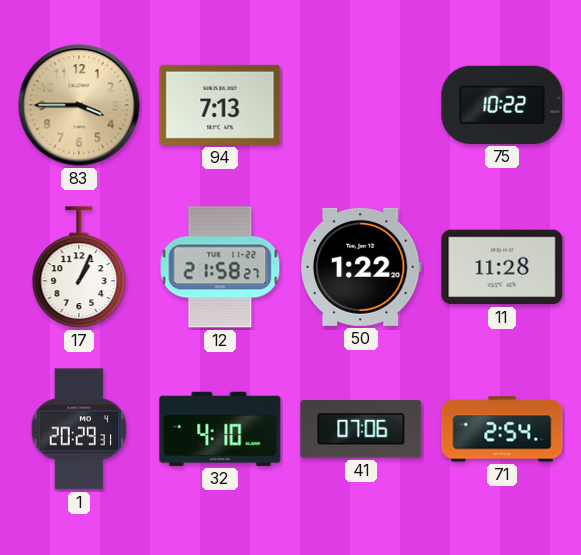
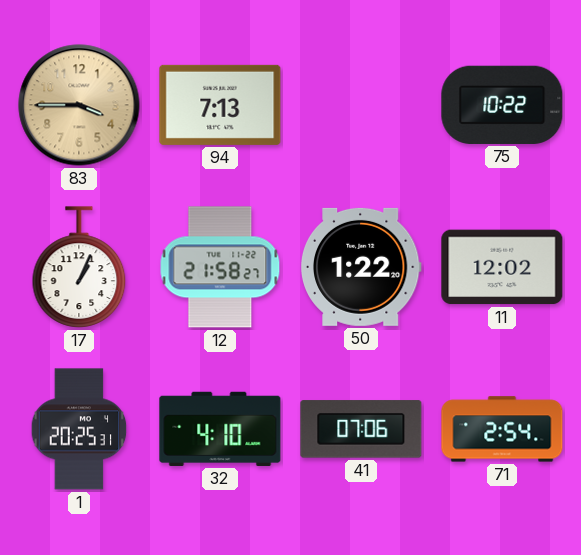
11: 11:28 -> 12:02 (502, 267)
1: 20:29 -> 20:25 (79, 429)
